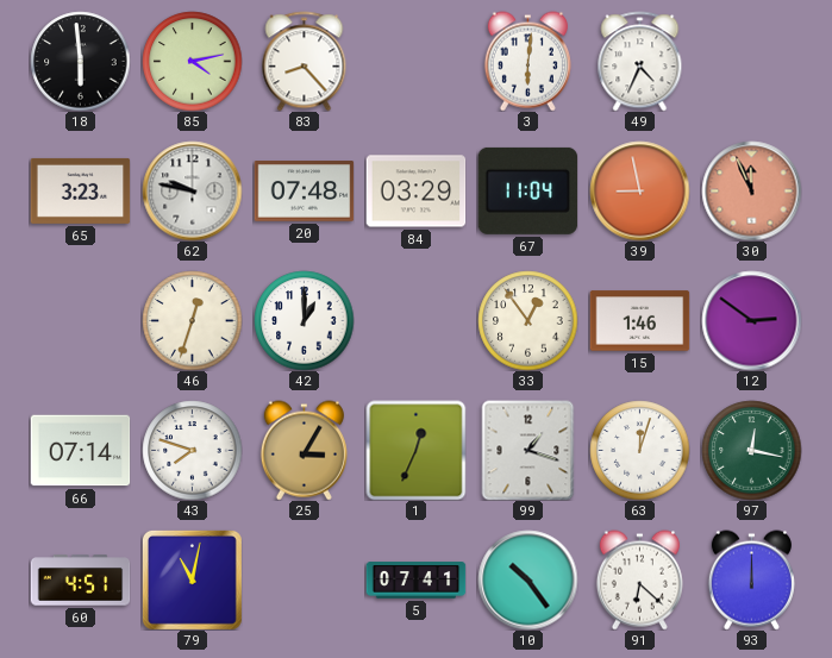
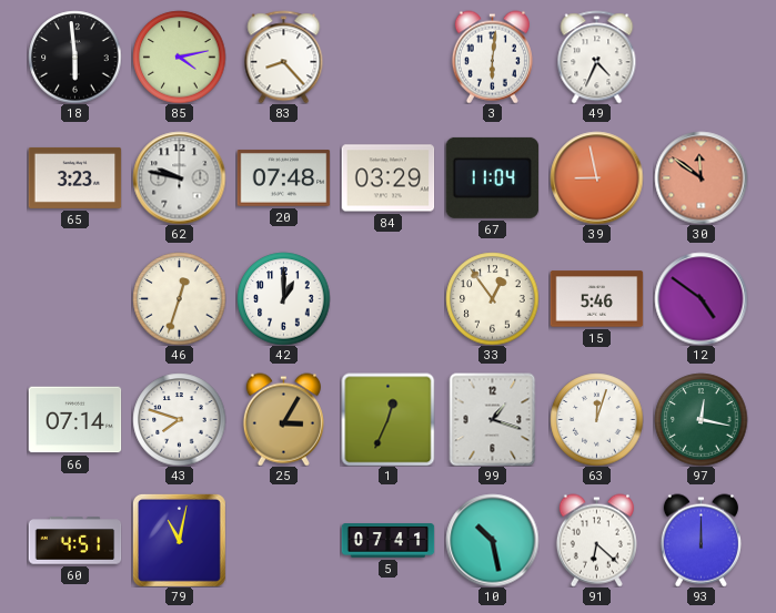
30: 11:56 -> 11:51 (701, 177)
15: 1:46 -> 5:46 (596, 299)
12: 2:51 -> 4:51 (701, 298)
10: 10:24 -> 10:28 (492, 540)
